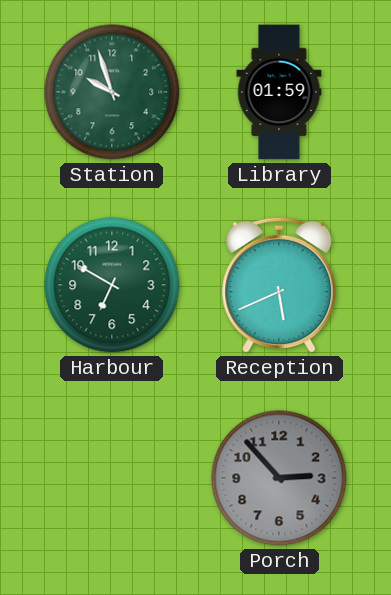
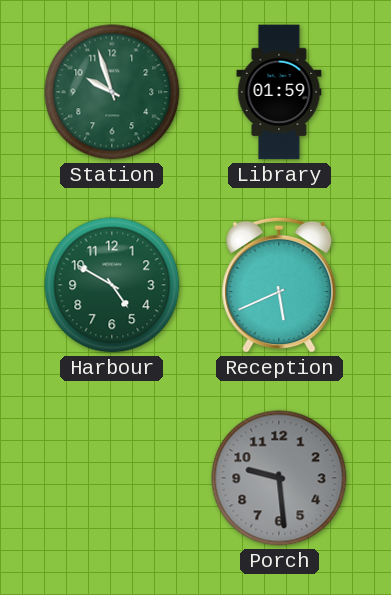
Harbour: 6:50 -> 4:50 (112, 285)
Porch: 2:53 -> 9:29 (279, 478)
